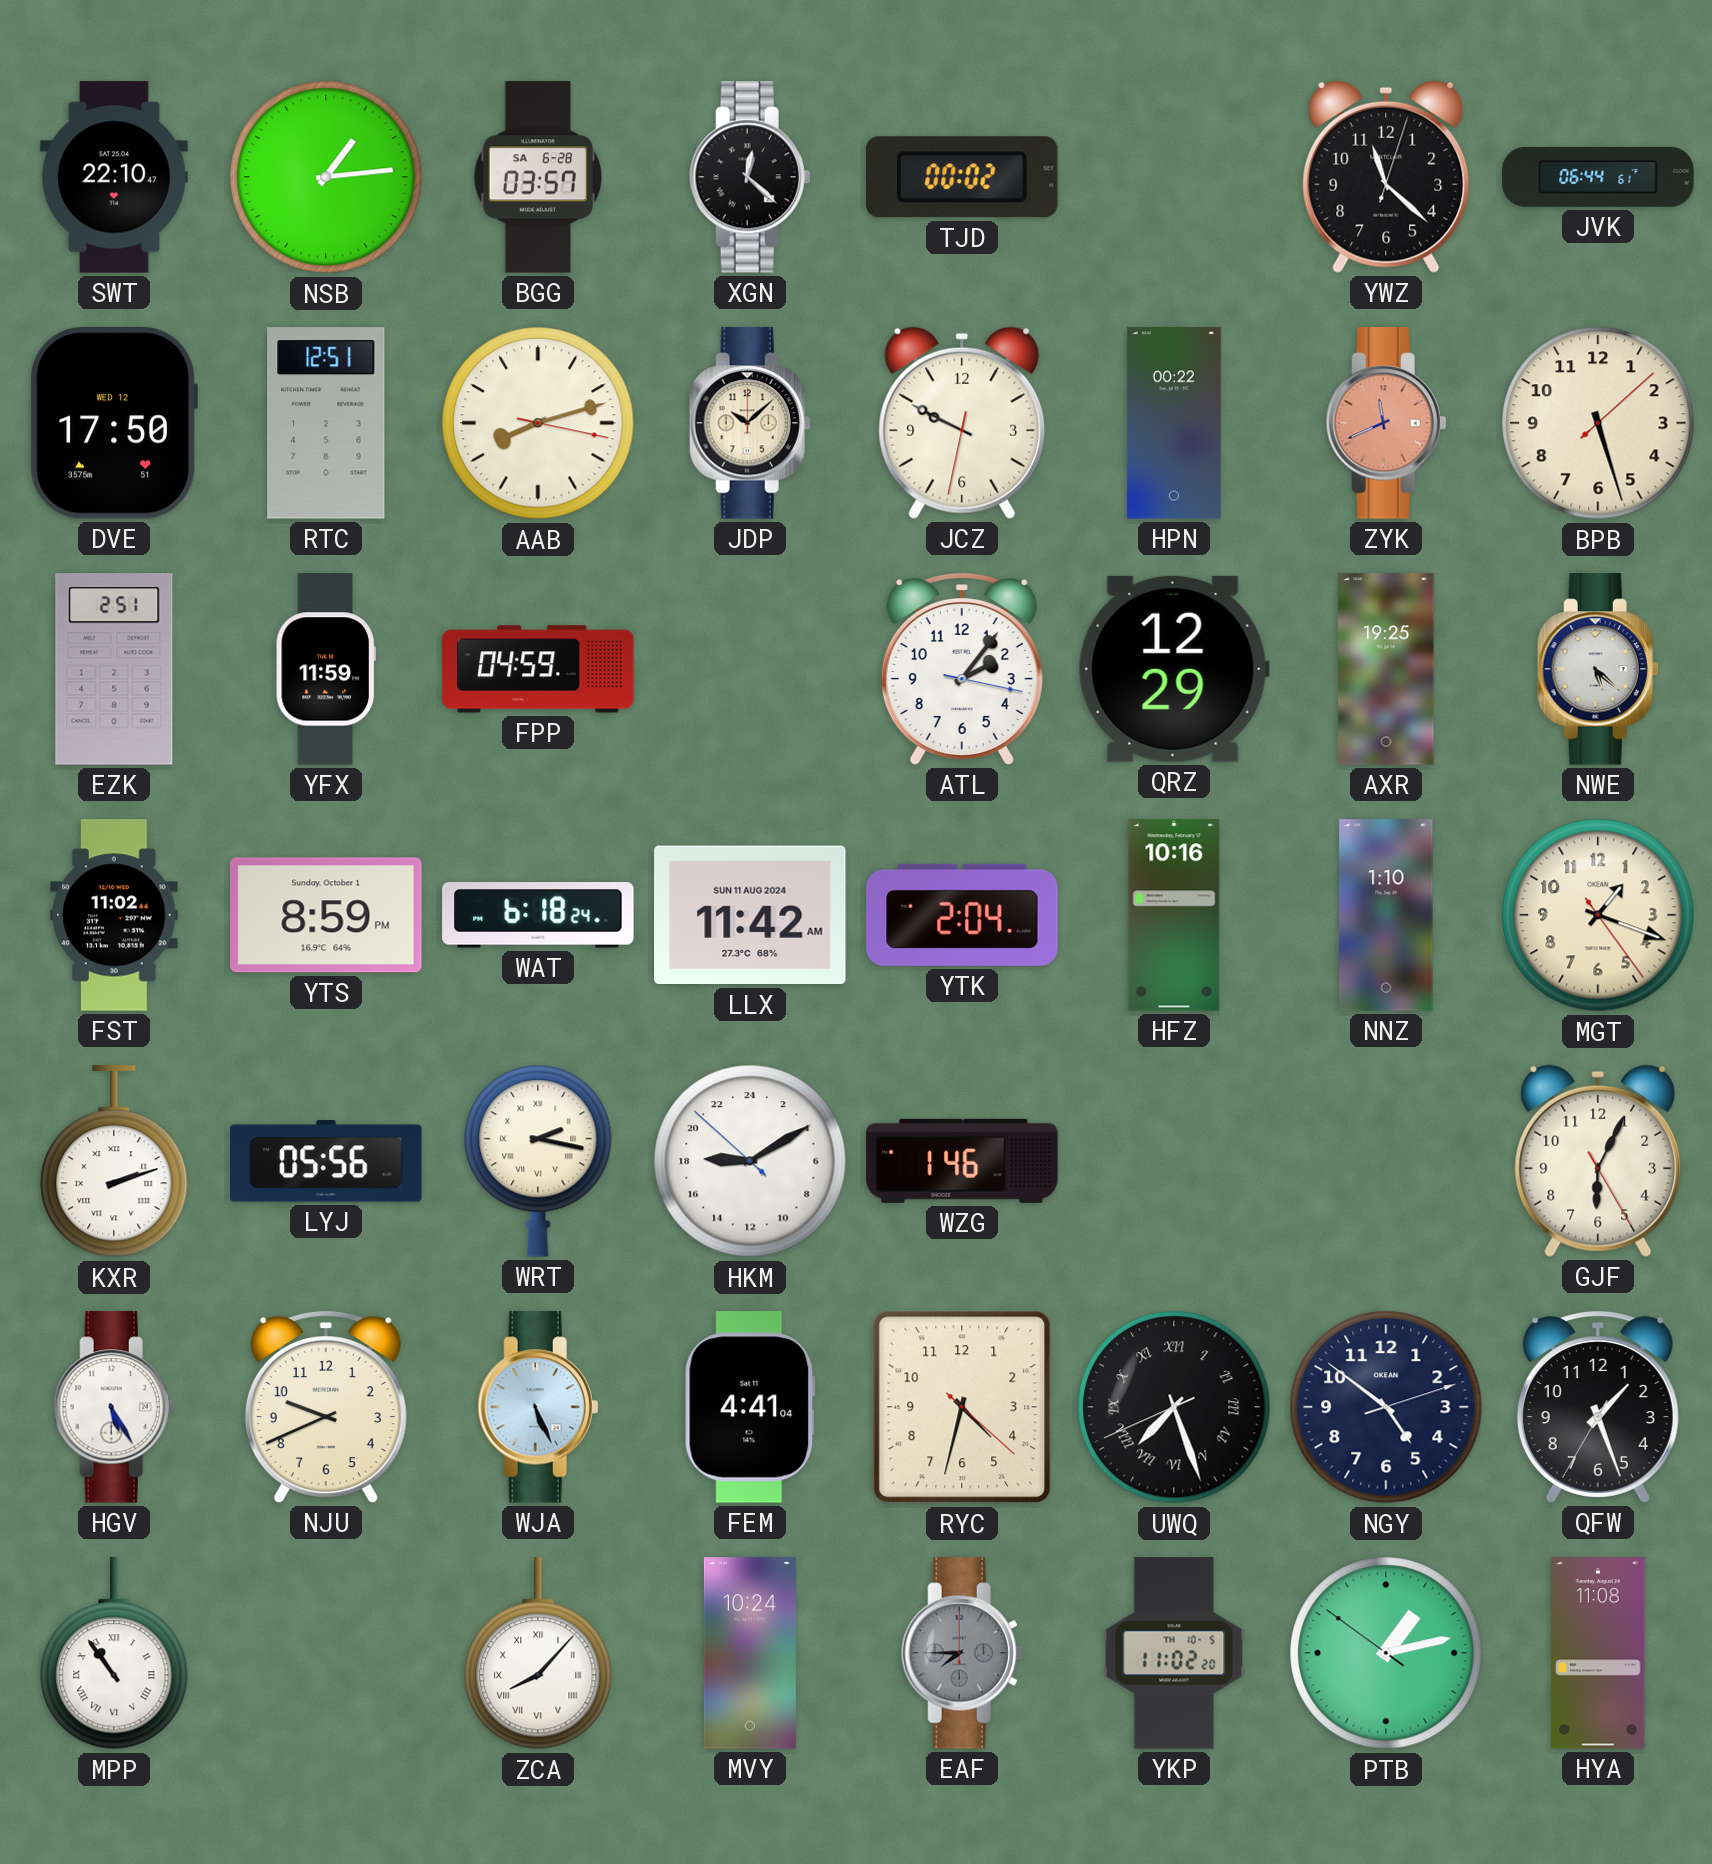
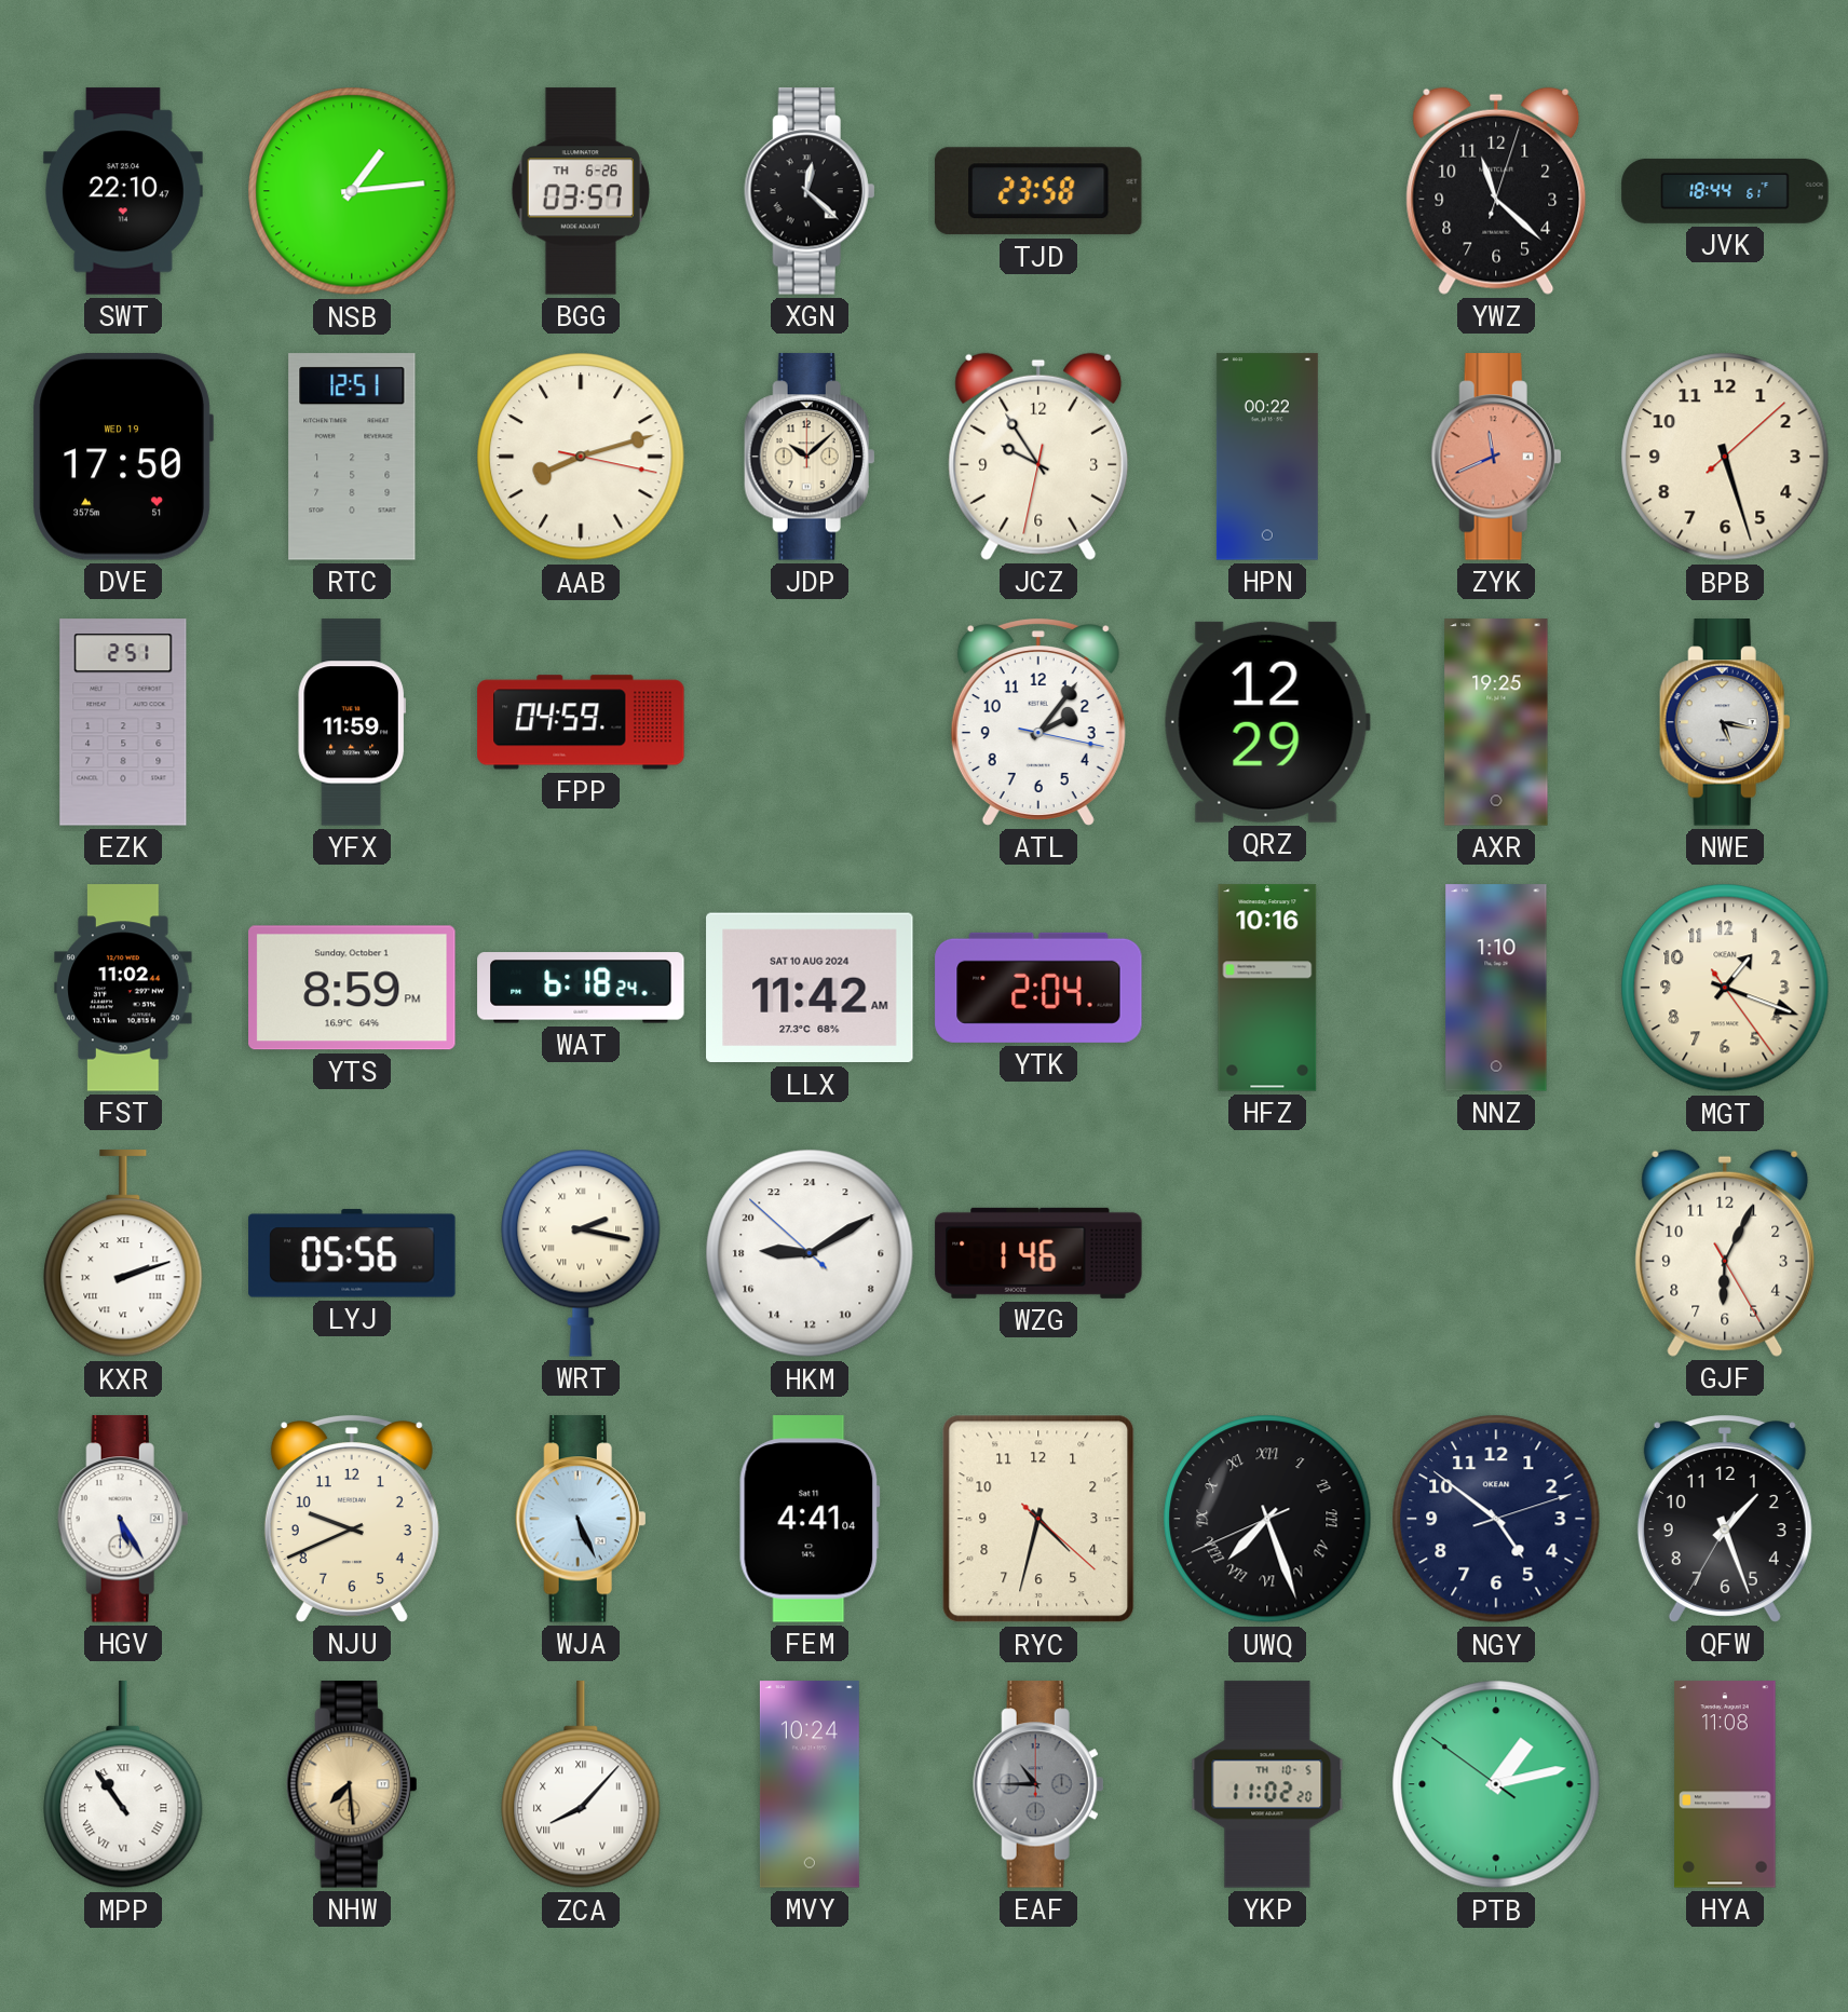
BGG date: SA 6-28 -> TH 6-26 (581, 191)
TJD: 00:02 -> 23:58 (1038, 191)
JVK: 06:44 -> 18:44 (1725, 191)
DVE date: WED 12 -> WED 19 (123, 458)
JCZ: 9:49 -> 9:54 (1038, 457)
NWE: 5:22 -> 5:17 (1725, 722)
LLX date: SUN 11 AUG 2024 -> SAT 10 AUG 2024 (810, 988)
NHW: none -> 7:29 (352, 1784)
EAF: 7:45 -> 10:45 (1038, 1784)
